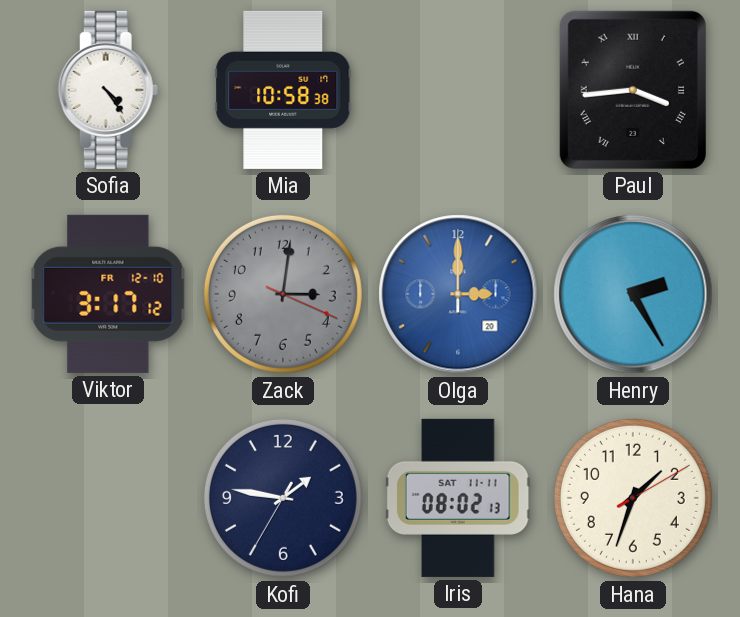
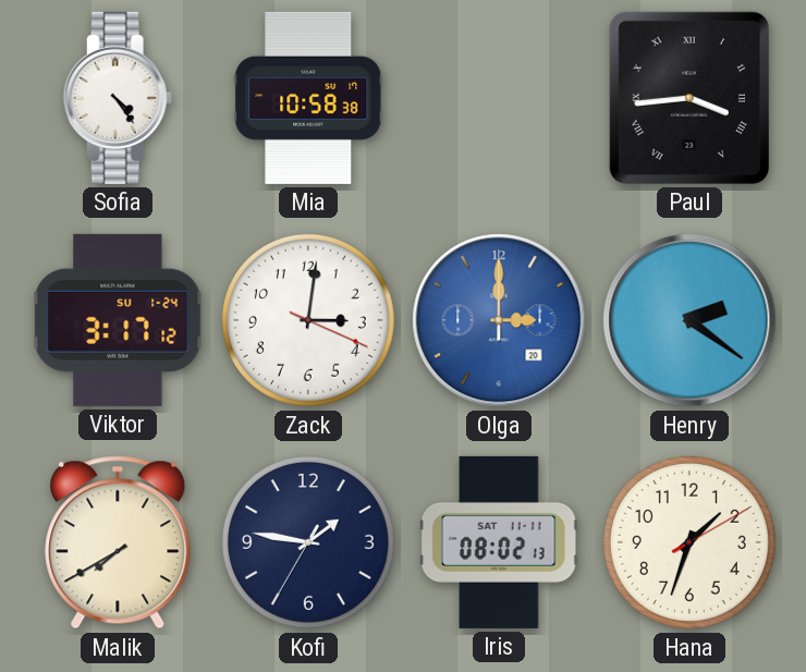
Viktor date: FR 12-10 -> SU 1-24 (118, 320)
Zack dial: grey -> white (308, 320)
Henry: 2:25 -> 2:21 (689, 320)
Malik: none -> 7:40 (118, 542)
